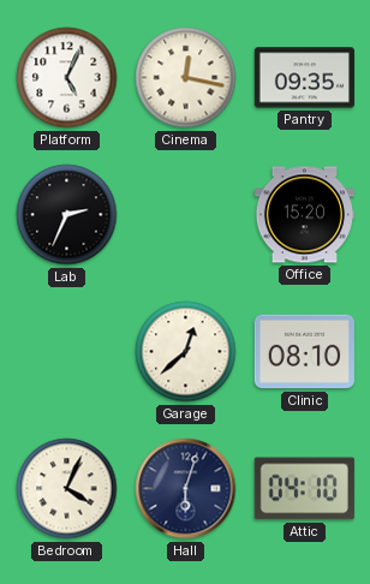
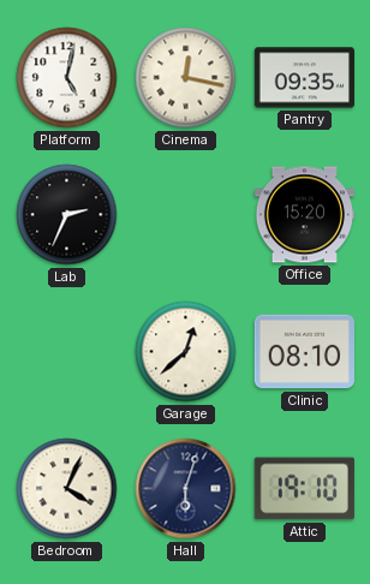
Platform: 5:04 -> 5:02 (67, 78)
Attic: 04:10 -> 19:10 (304, 489)
